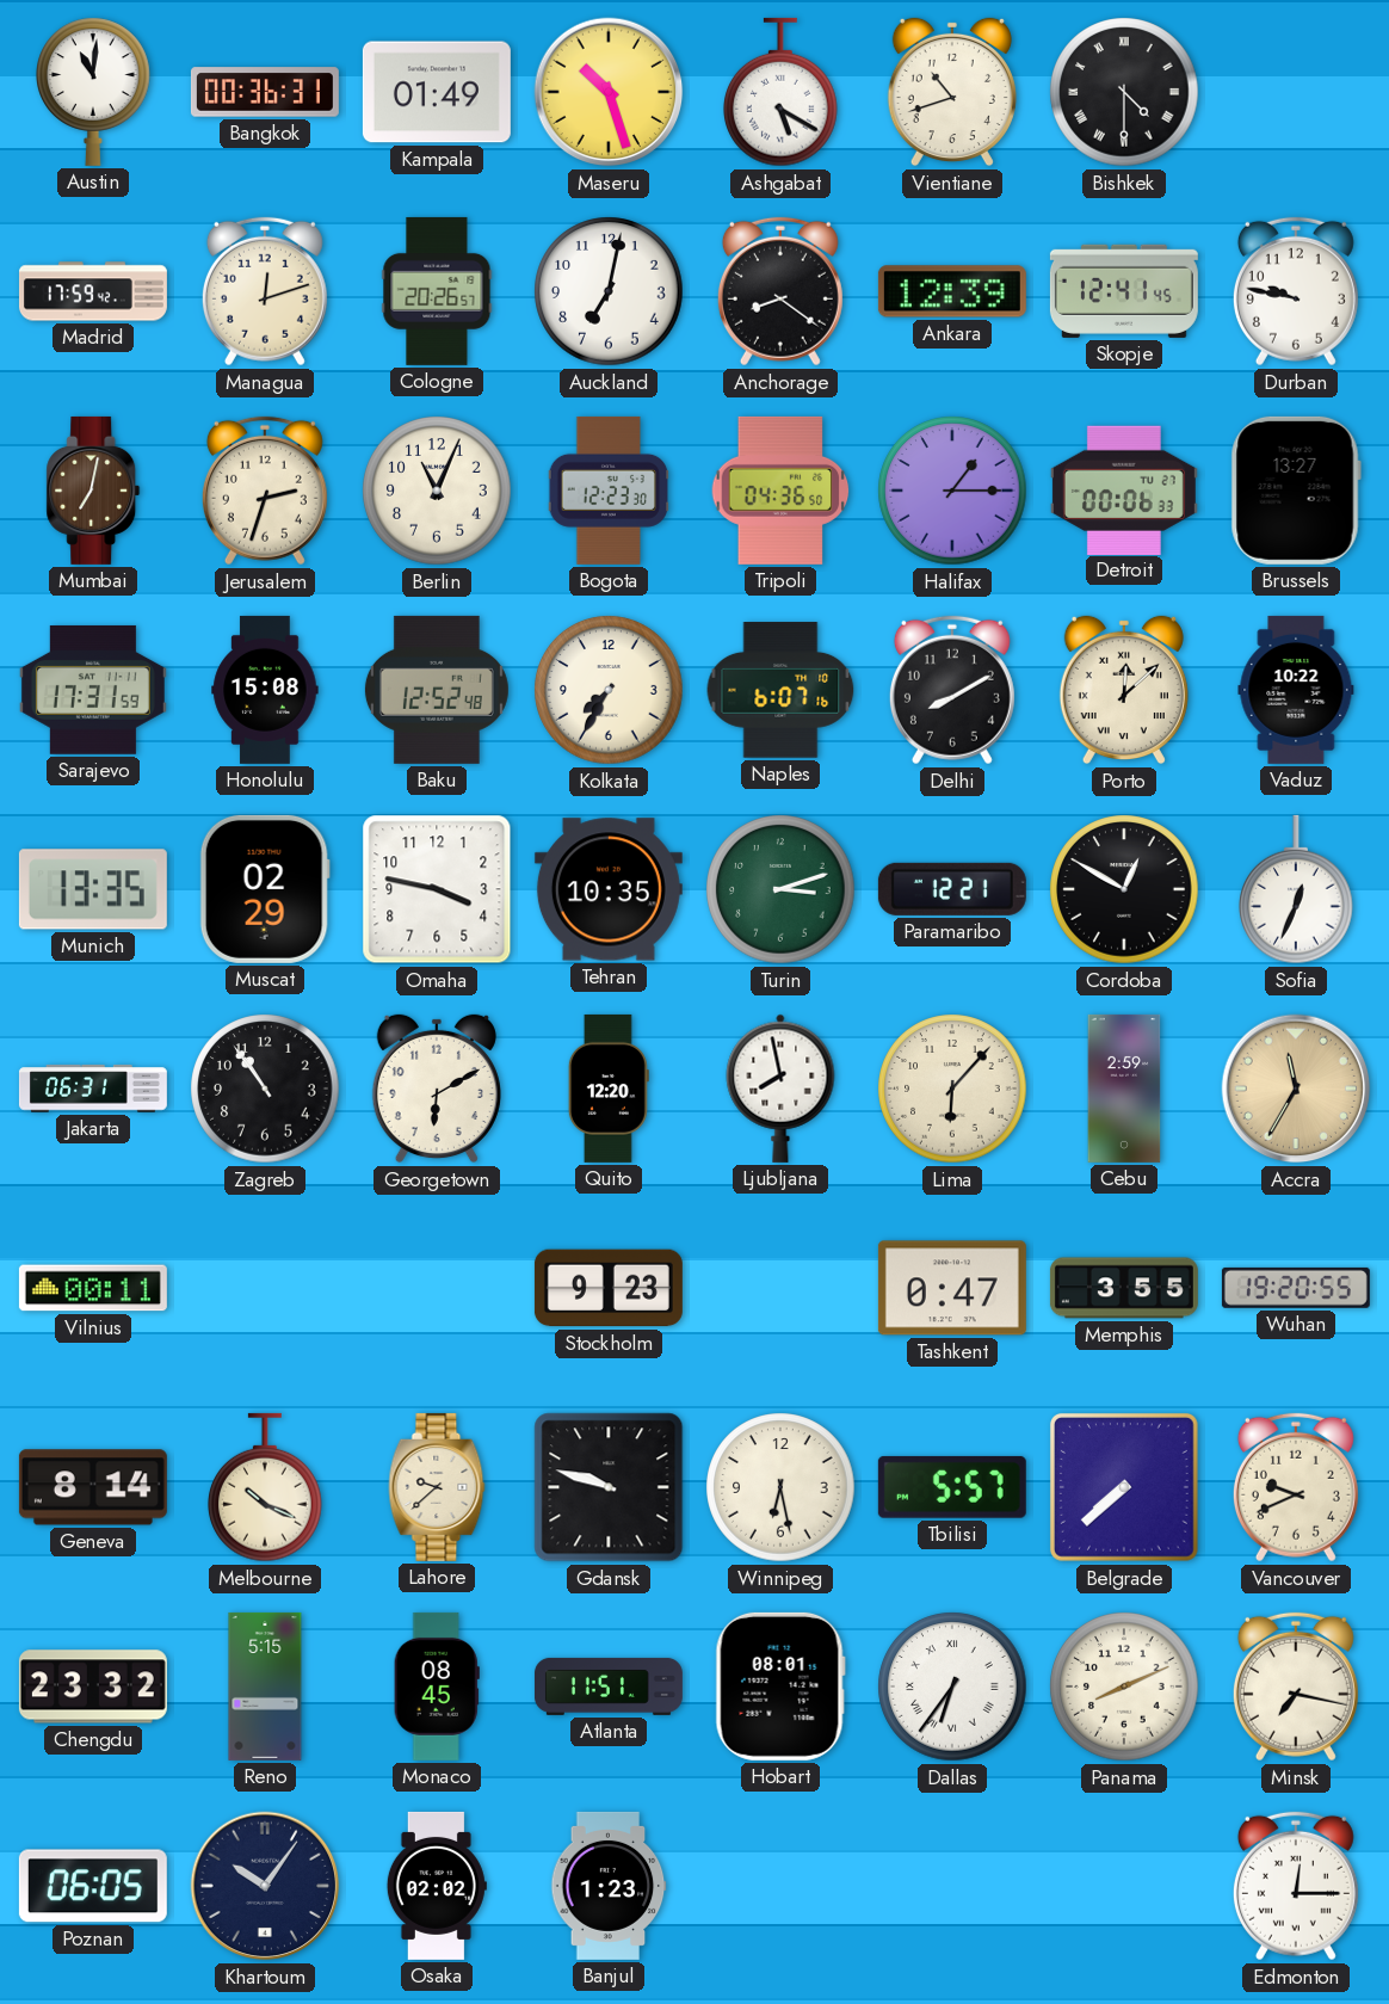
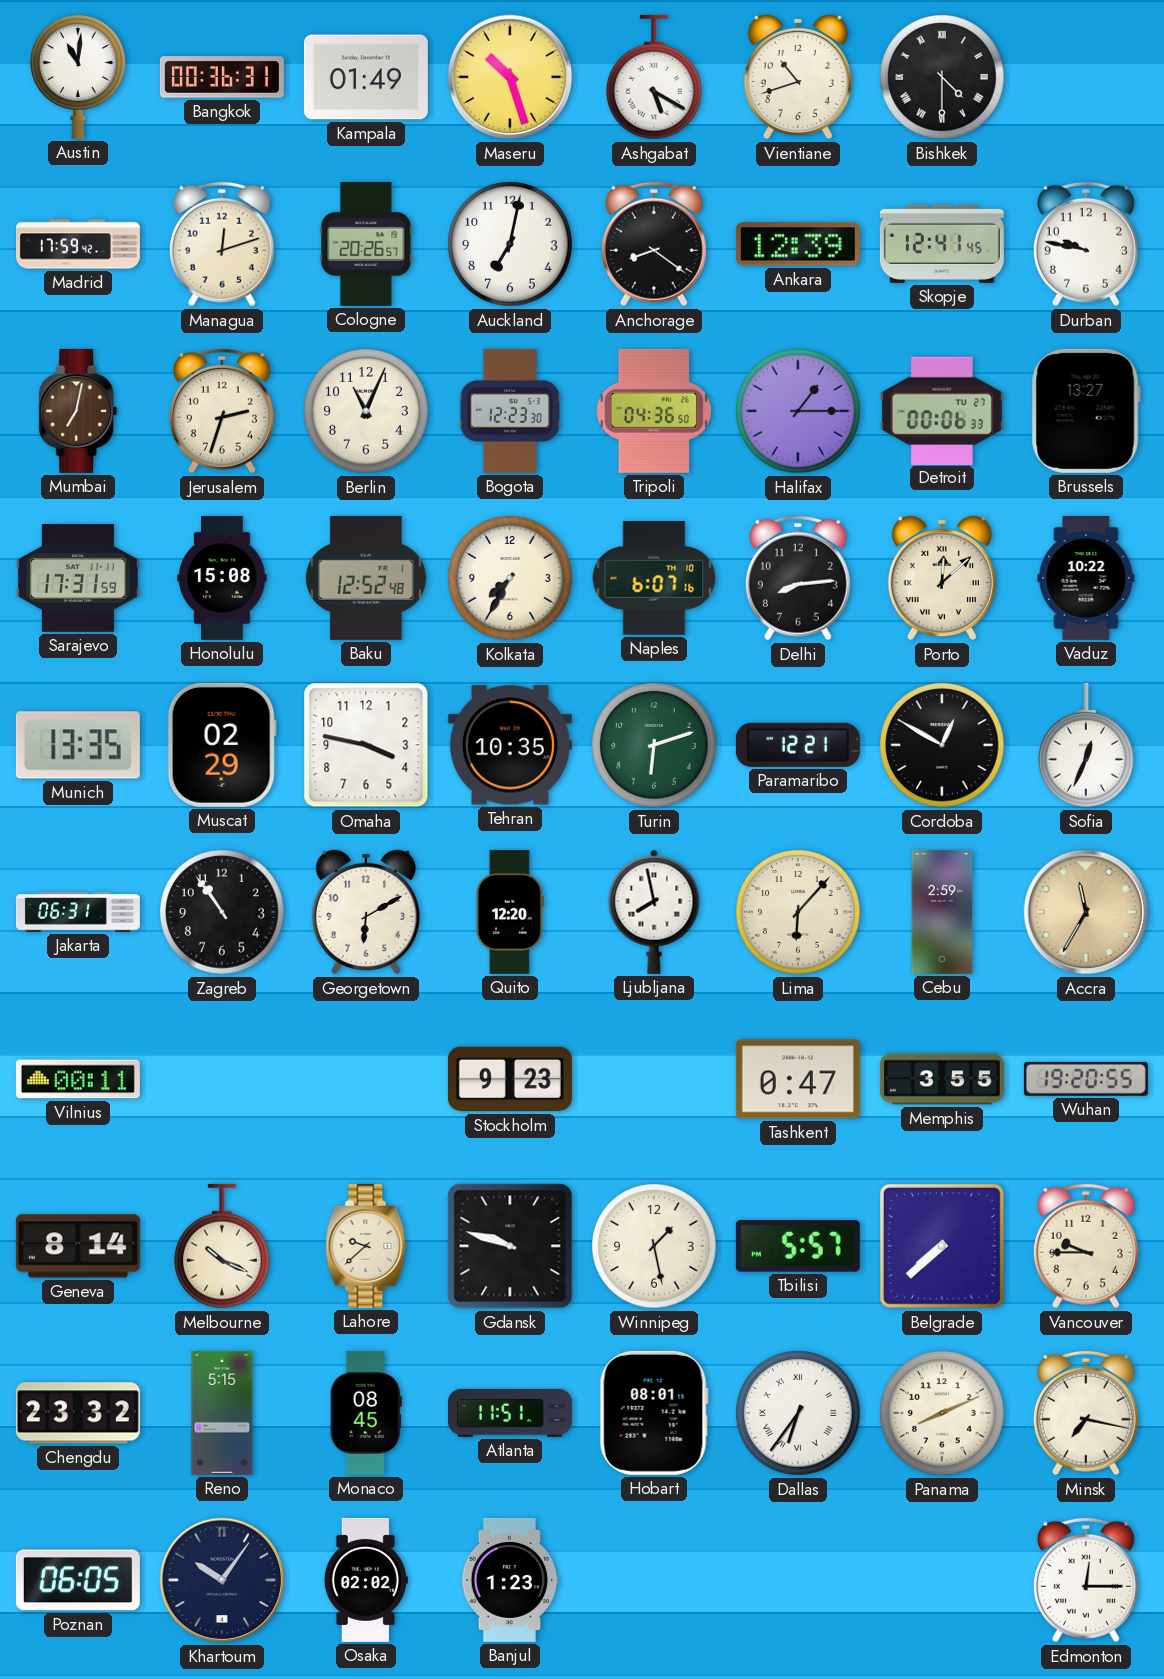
Delhi: 8:10 -> 8:14 (798, 578)
Turin: 3:12 -> 6:12 (654, 745)
Winnipeg: 6:28 -> 1:28 (654, 1246)
Vancouver: 9:41 -> 9:45 (1086, 1246)
